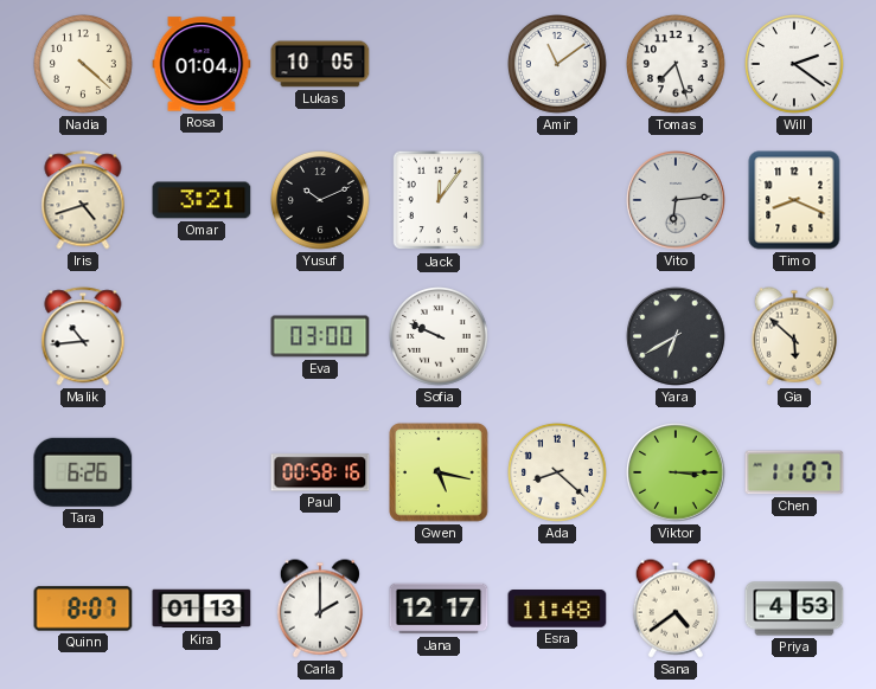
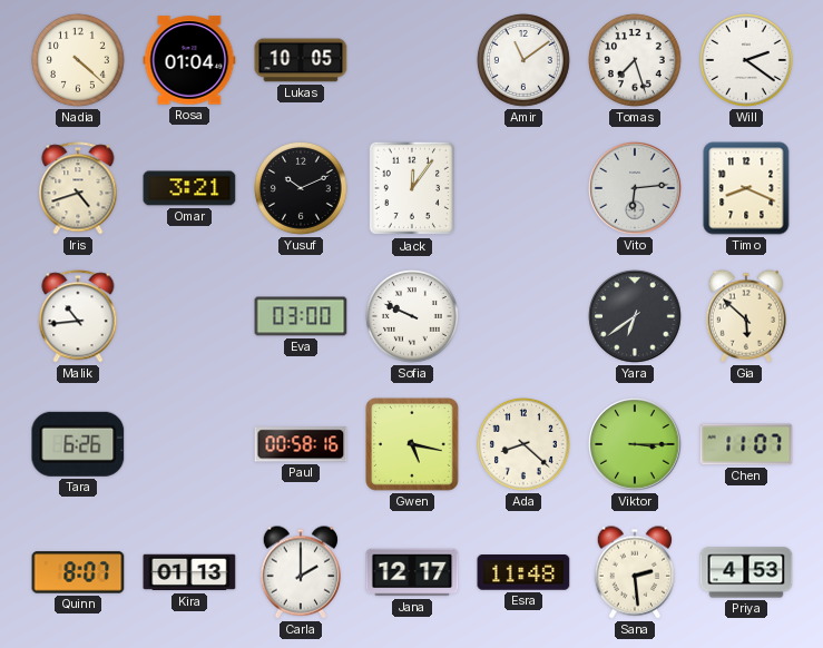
Yara: 6:40 -> 6:39 (635, 316)
Sana: 4:39 -> 2:29 (634, 572)
